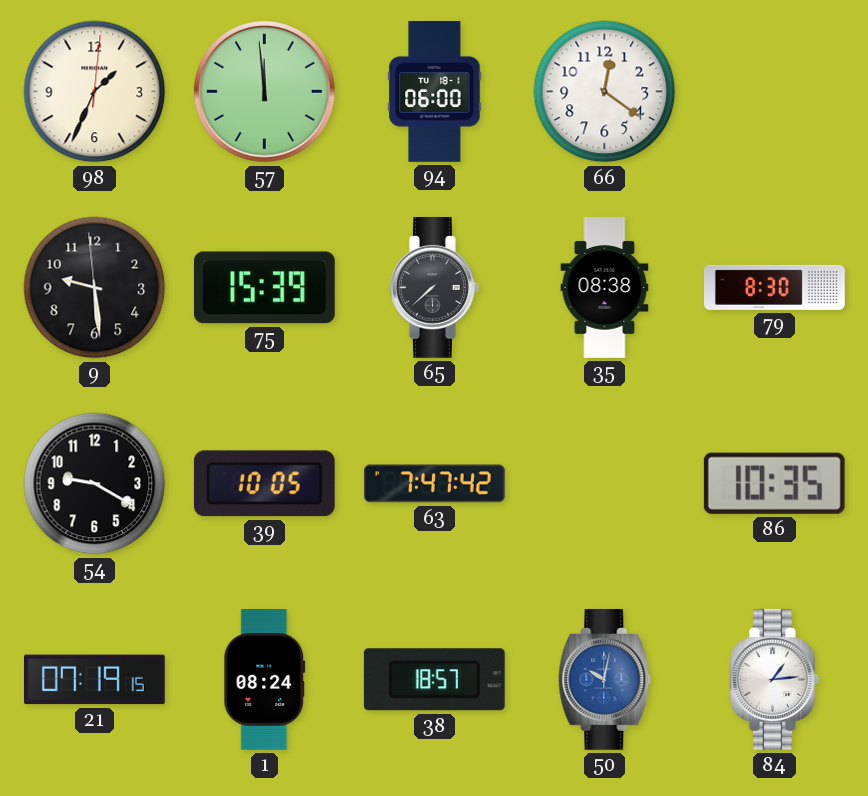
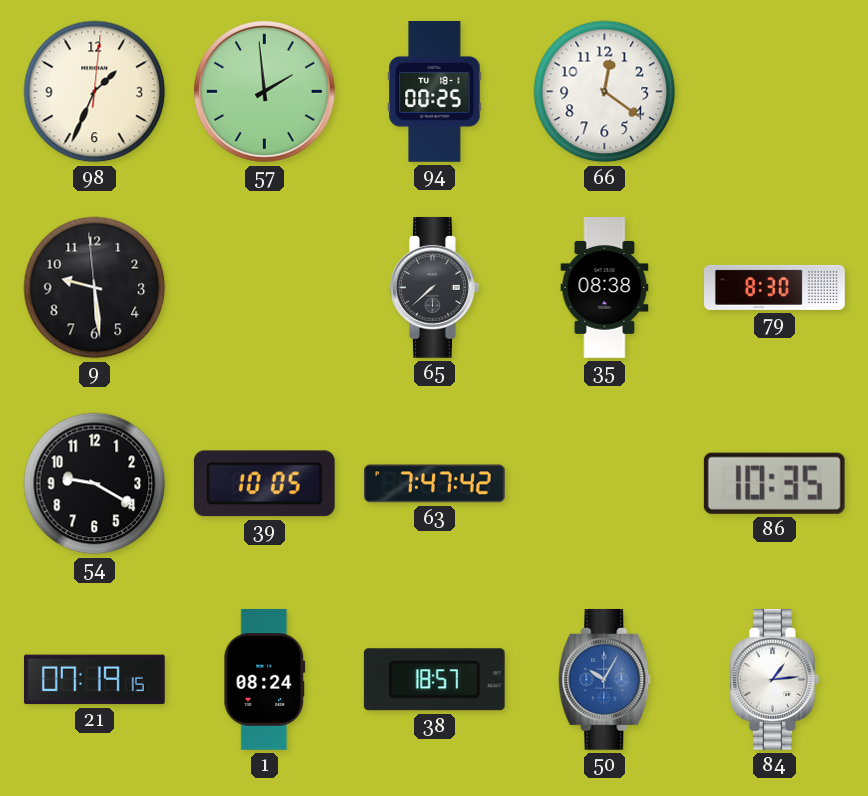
57: 11:59 -> 1:59 (265, 92)
94: 06:00 -> 00:25 (435, 92)
75: 15:39 -> none (264, 288)
50: 10:02 -> 10:05 (605, 679)
